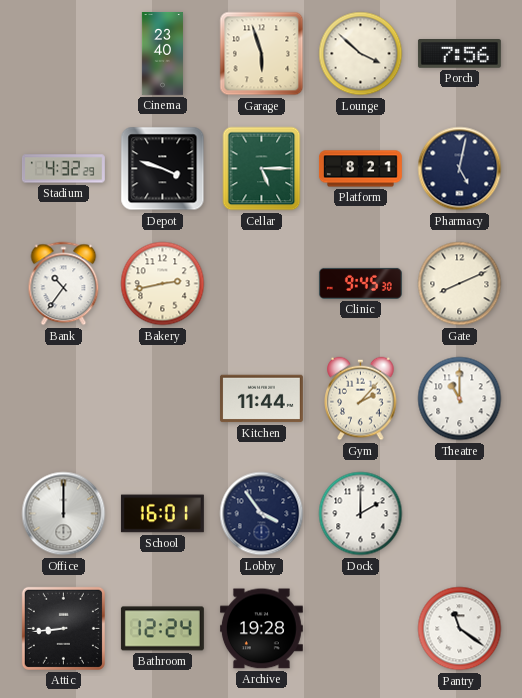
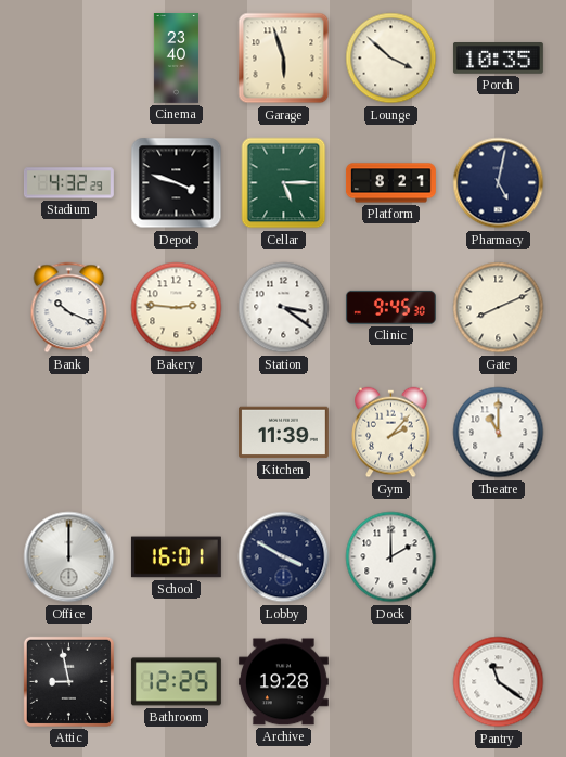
Porch: 7:56 -> 10:35 (498, 59)
Bank: 10:36 -> 10:19 (69, 308)
Bakery: 2:43 -> 2:46 (177, 308)
Station: none -> 3:21 (284, 308)
Kitchen: 11:44 -> 11:39 (283, 433)
Lobby: 3:54 -> 3:50 (284, 557)
Attic: 8:44 -> 8:58 (68, 681)
Bathroom: 12:24 -> 12:25 (176, 682)
